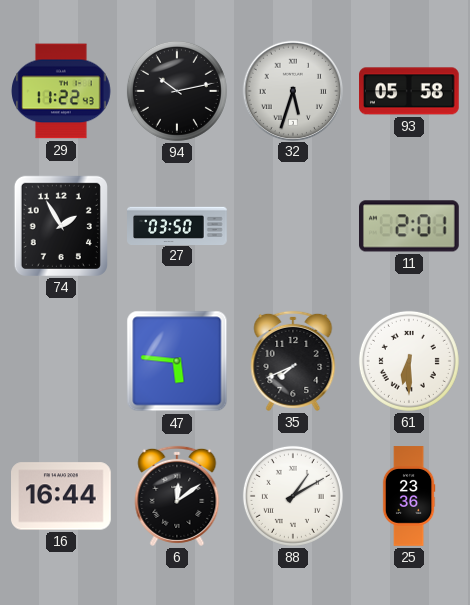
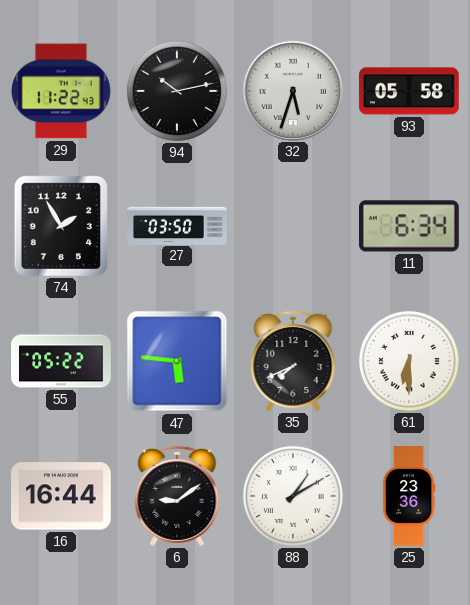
11: 2:01 -> 6:34 (410, 226)
55: none -> 05:22 (61, 361)
6: 12:09 -> 9:09 (177, 496)
